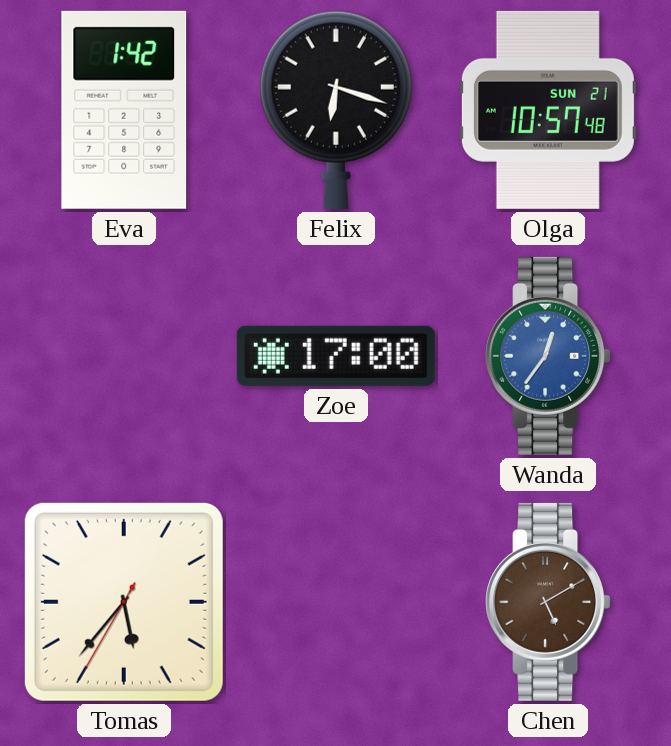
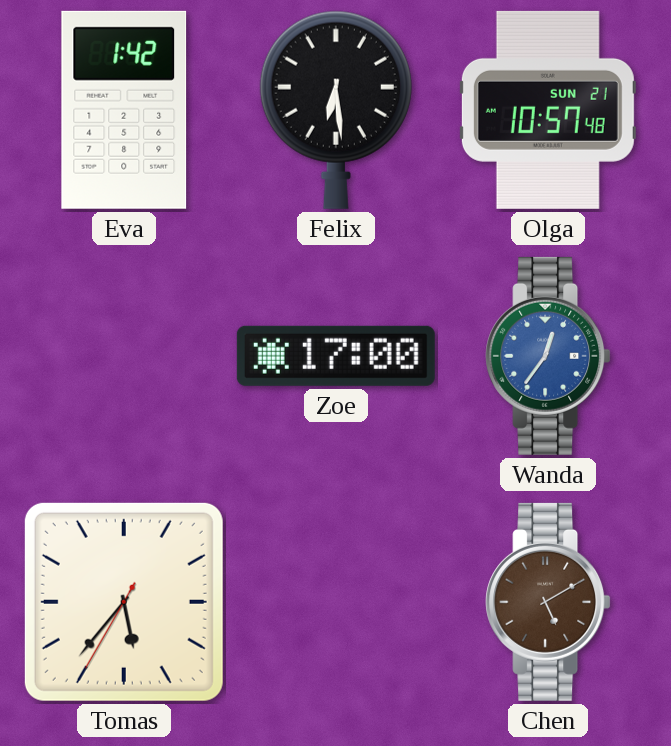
Felix: 6:18 -> 6:29 (336, 110)
